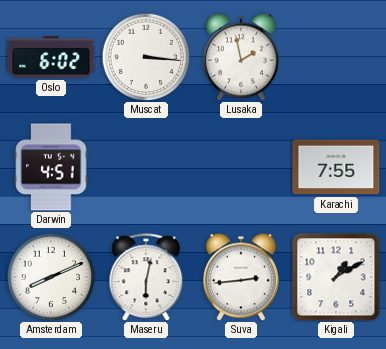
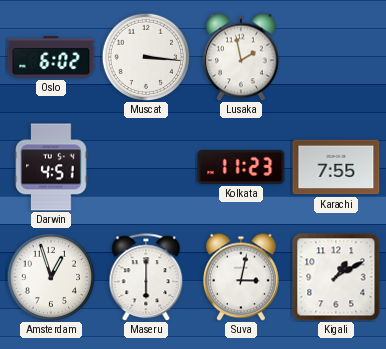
Kolkata: none -> 11:23 (241, 167)
Amsterdam: 8:11 -> 12:57 (51, 277)
Maseru: 6:02 -> 6:00 (146, 277)
Suva: 2:44 -> 3:02 (242, 277)
